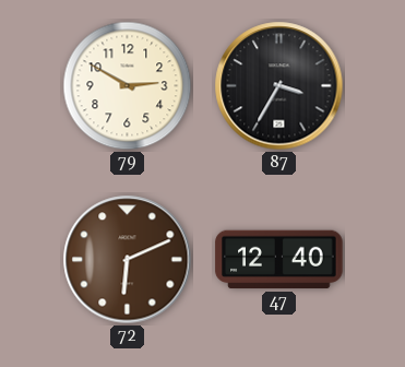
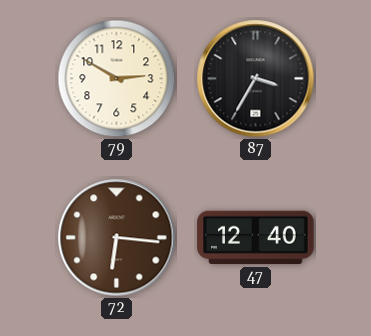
72: 6:11 -> 6:16 (117, 238)
